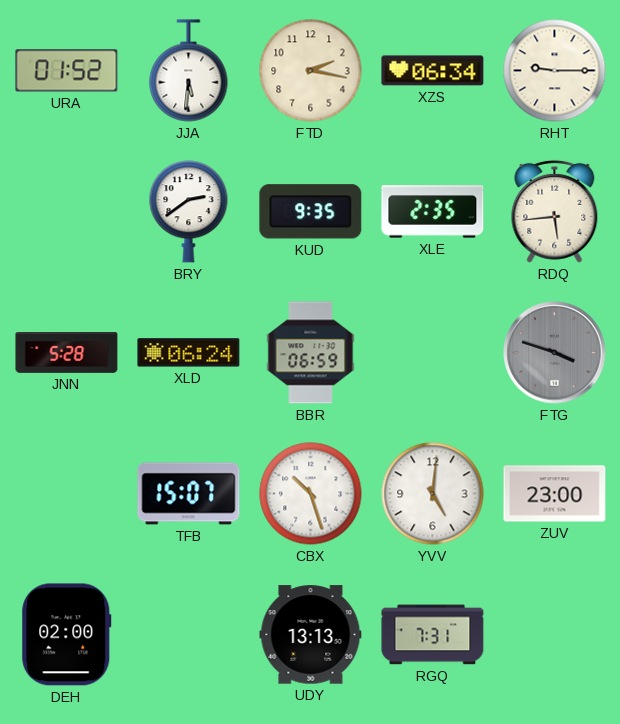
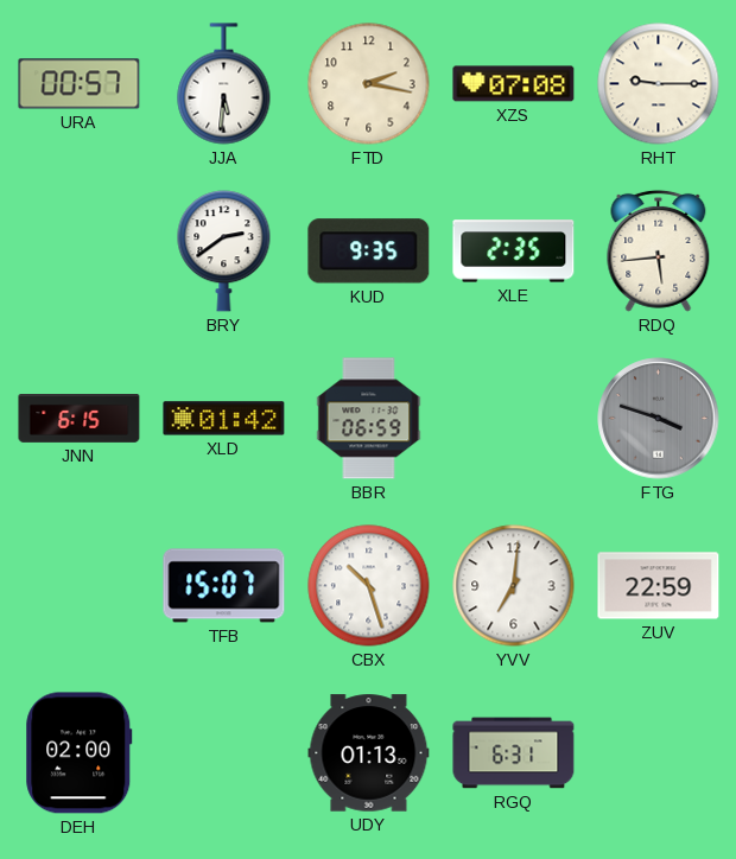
URA: 01:52 -> 00:57 (80, 84)
XZS: 06:34 -> 07:08 (514, 84)
JNN: 5:28 -> 6:15 (80, 419)
XLD: 06:24 -> 01:42 (224, 419)
YVV: 5:01 -> 7:01 (514, 586)
ZUV: 23:00 -> 22:59 (659, 586)
UDY: 13:13 -> 01:13 (369, 753)
RGQ: 7:31 -> 6:31 (514, 753)
